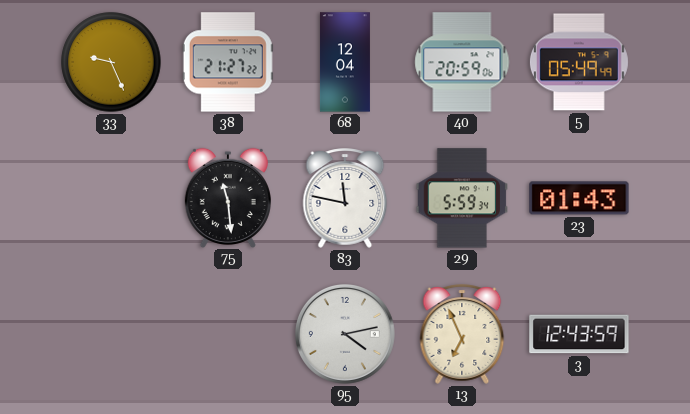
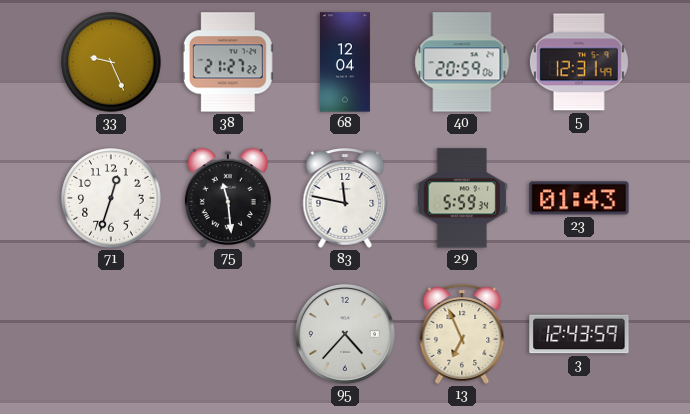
5: 05:49 -> 12:31 (579, 62)
71: none -> 12:33 (111, 198)
95: 4:13 -> 4:37 (345, 334)
